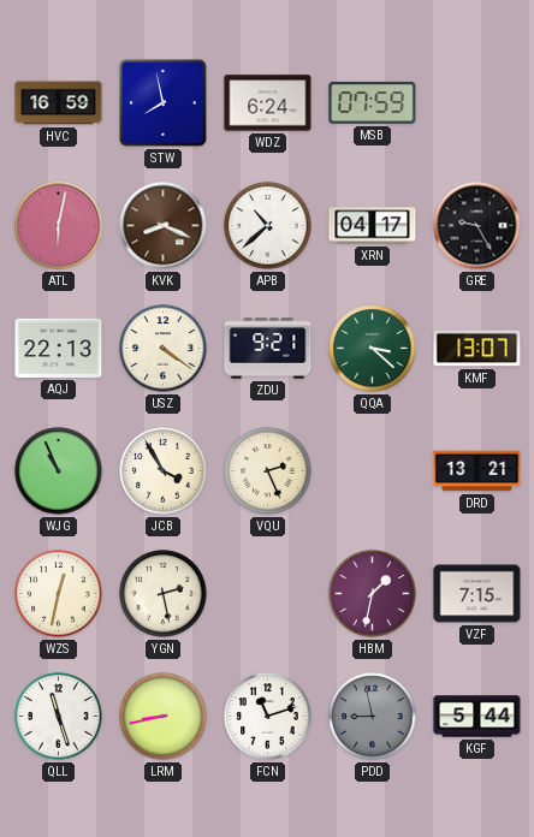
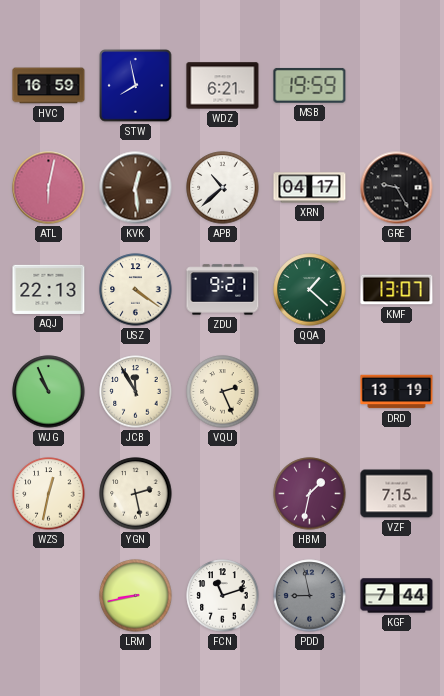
WDZ: 6:24 -> 6:21 (223, 86)
MSB: 07:59 -> 19:59 (310, 85)
KVK: 8:19 -> 12:29 (136, 188)
QQA: 3:22 -> 1:22 (310, 290)
JCB: 3:55 -> 11:55 (136, 392)
DRD: 13:21 -> 13:19 (397, 392)
QLL: 11:27 -> none (59, 717)
KGF: 5:44 -> 7:44 (397, 596)
